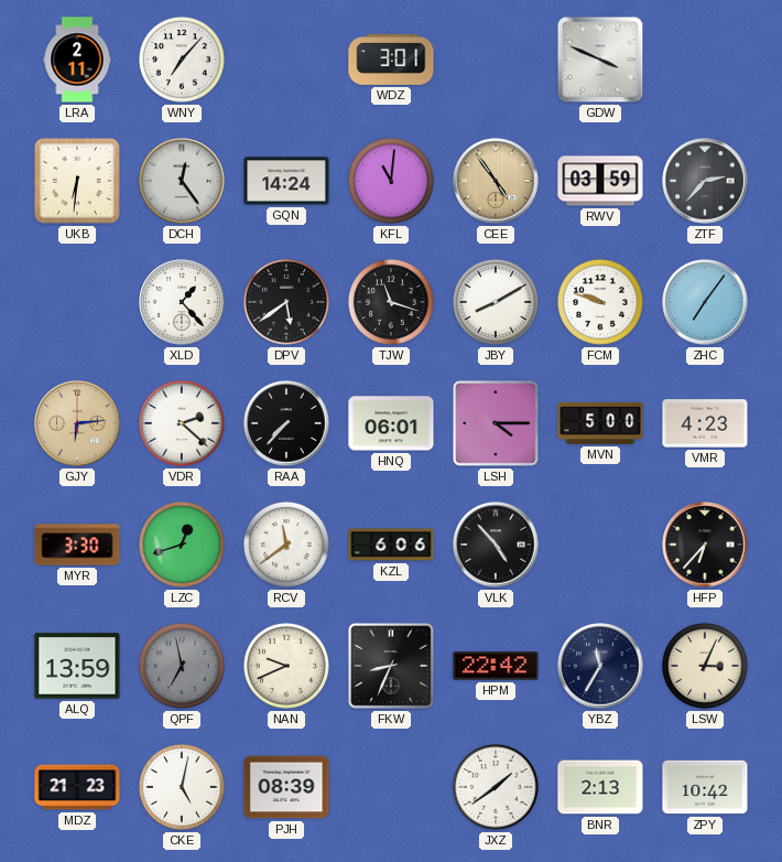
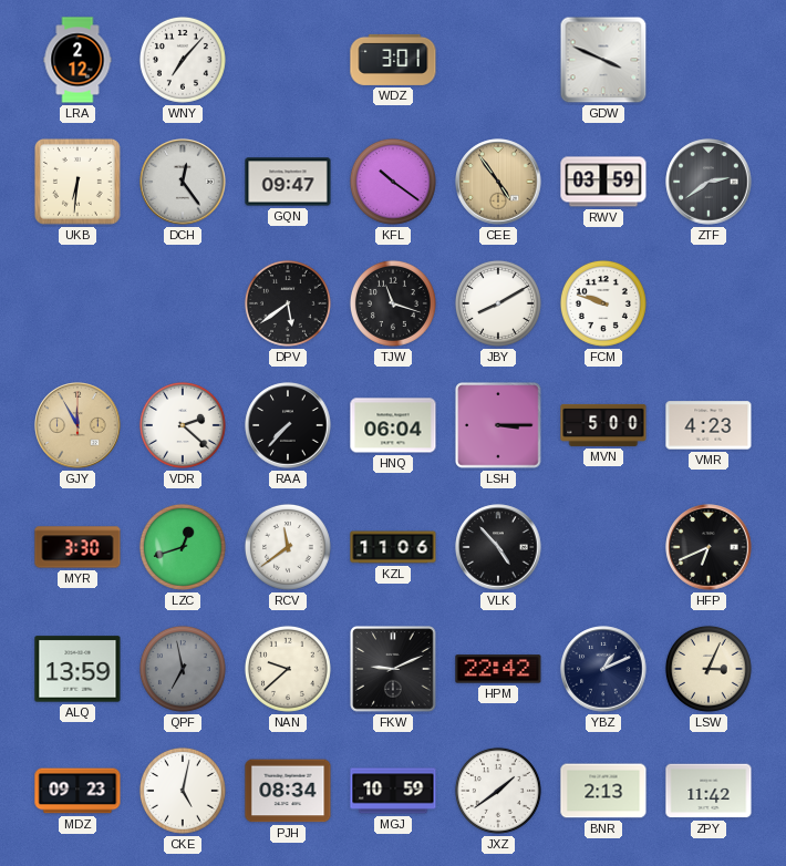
LRA: 2:11 -> 2:12 (77, 60)
GQN: 14:24 -> 09:47 (288, 182)
KFL: 11:01 -> 10:21 (393, 182)
ZTF: 2:37 -> 2:39 (709, 182)
XLD: 1:23 -> none (182, 302)
ZHC: 7:06 -> none (705, 302)
GJY: 6:14 -> 11:55 (77, 425)
HNQ: 06:01 -> 06:04 (393, 425)
LSH: 4:15 -> 3:15 (498, 425)
KZL: 6:06 -> 11:06 (393, 547)
HFP: 6:37 -> 6:41 (709, 547)
NAN: 9:41 -> 9:38 (288, 669)
FKW: 8:34 -> 9:11 (393, 669)
YBZ: 11:35 -> 1:11 (603, 669)
MDZ: 21:23 -> 09:23 (77, 791)
PJH: 08:39 -> 08:34 (288, 791)
MGJ: none -> 10:59 (393, 791)
ZPY: 10:42 -> 11:42 (709, 791)
